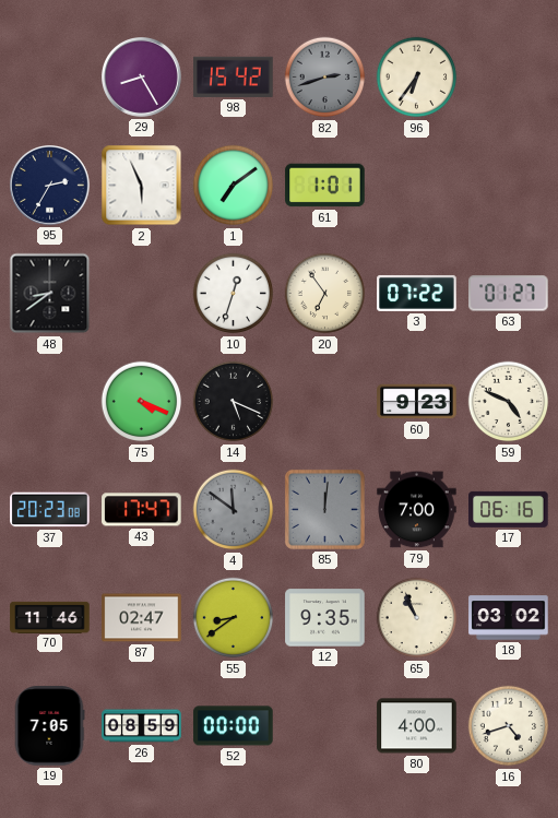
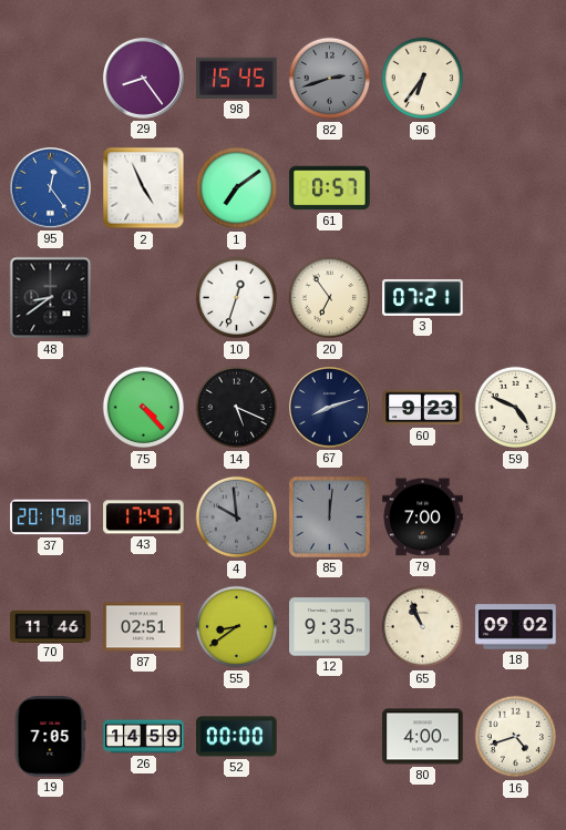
29: 8:25 -> 8:24 (144, 79)
98: 15:42 -> 15:45 (237, 78)
95: 2:35 -> 12:24 (51, 188)
95 dial: navy -> blue (51, 188)
2: 5:56 -> 4:56 (144, 188)
61: 1:01 -> 0:57 (330, 188)
3: 07:22 -> 07:21 (423, 297)
63: 01:27 -> none (509, 294)
75: 4:19 -> 4:23 (144, 408)
67: none -> 8:12 (330, 408)
37: 20:23 -> 20:19 (51, 518)
4: 11:51 -> 9:59 (237, 518)
17: 06:16 -> none (509, 509)
87: 02:47 -> 02:51 (144, 627)
18: 03:02 -> 09:02 (516, 627)
26: 08:59 -> 14:59 (144, 737)
